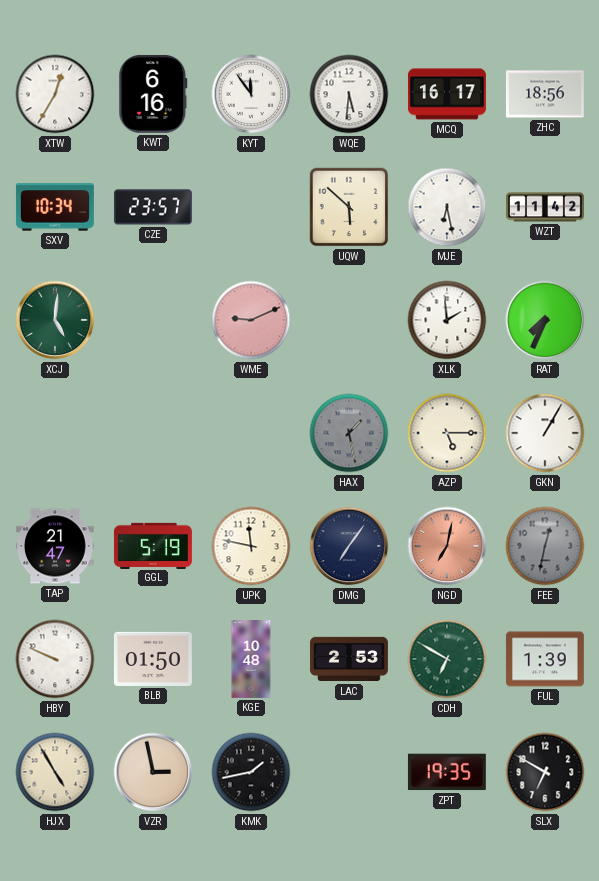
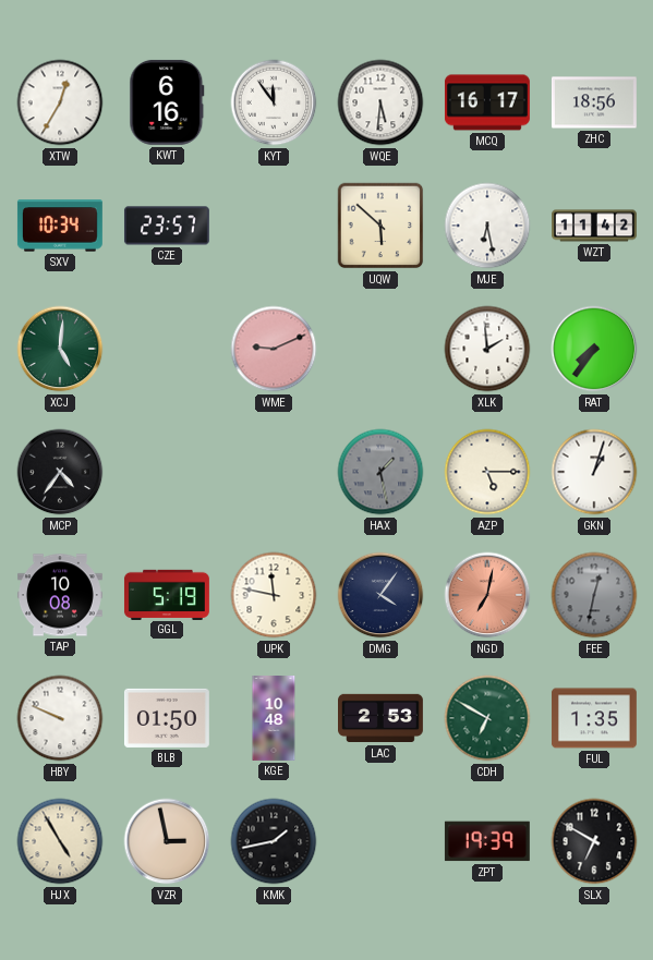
RAT: 7:34 -> 7:36 (594, 349)
MCP: none -> 4:36 (60, 472)
GKN: 1:05 -> 1:03 (594, 472)
TAP: 21:47 -> 10:08 (60, 595)
DMG: 7:06 -> 4:06 (380, 595)
FUL: 1:39 -> 1:35 (594, 718)
ZPT: 19:35 -> 19:39 (487, 841)
